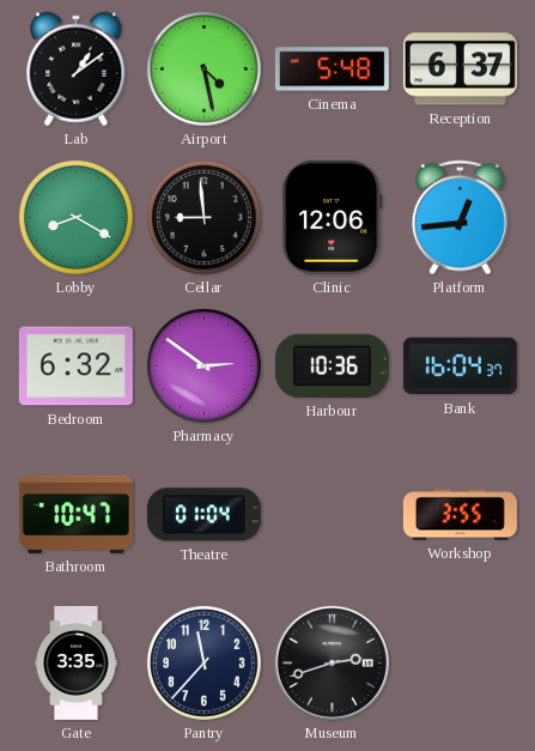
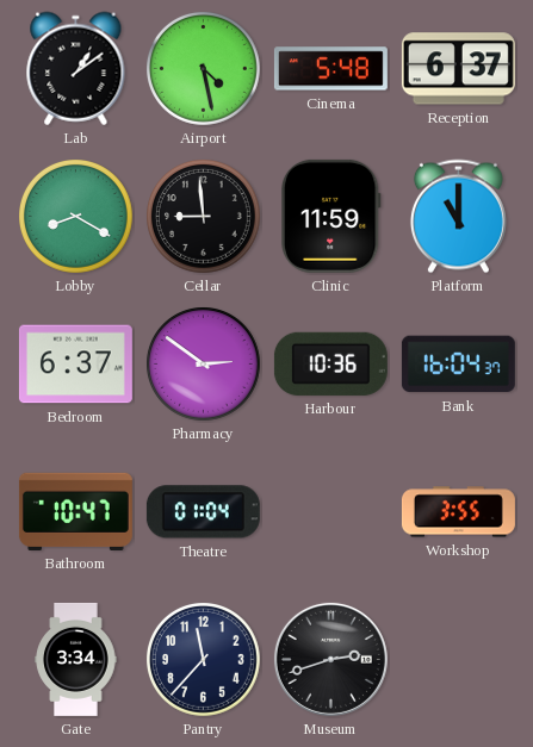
Clinic: 12:06 -> 11:59 (330, 216)
Platform: 12:44 -> 11:00 (458, 217)
Bedroom: 6:32 -> 6:37 (75, 365)
Gate: 3:35 -> 3:34 (76, 659)
